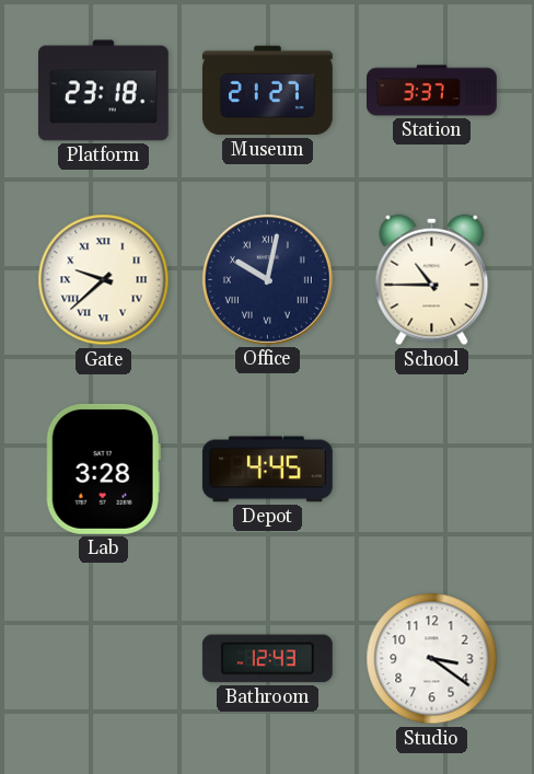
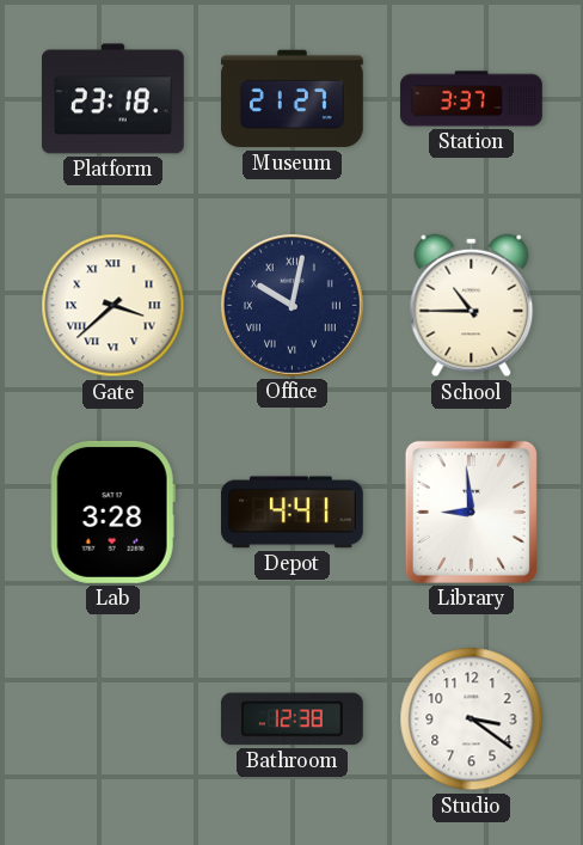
Gate: 9:38 -> 3:38 (113, 306)
Depot: 4:45 -> 4:41 (291, 513)
Library: none -> 8:59 (471, 512)
Bathroom: 12:43 -> 12:38 (291, 720)
